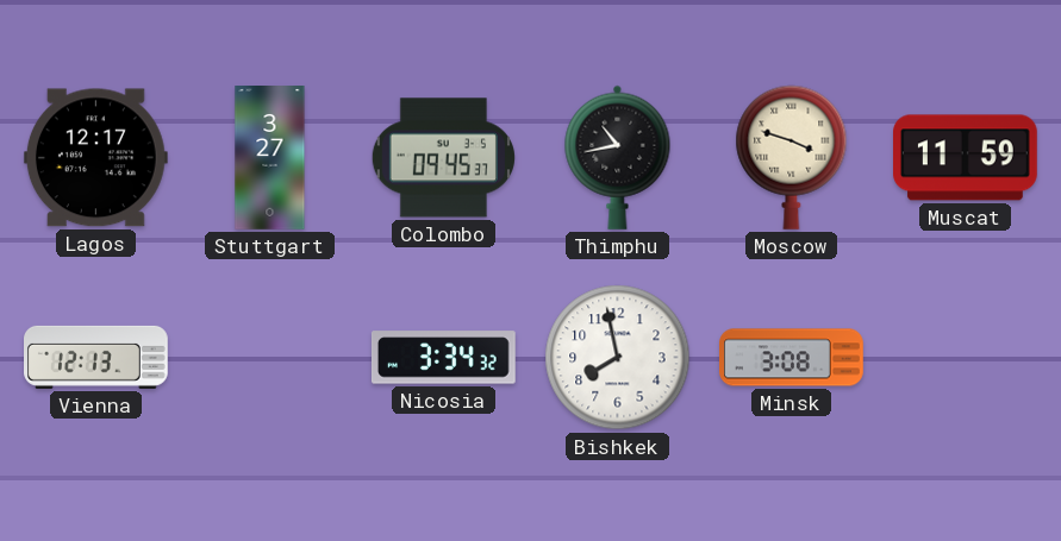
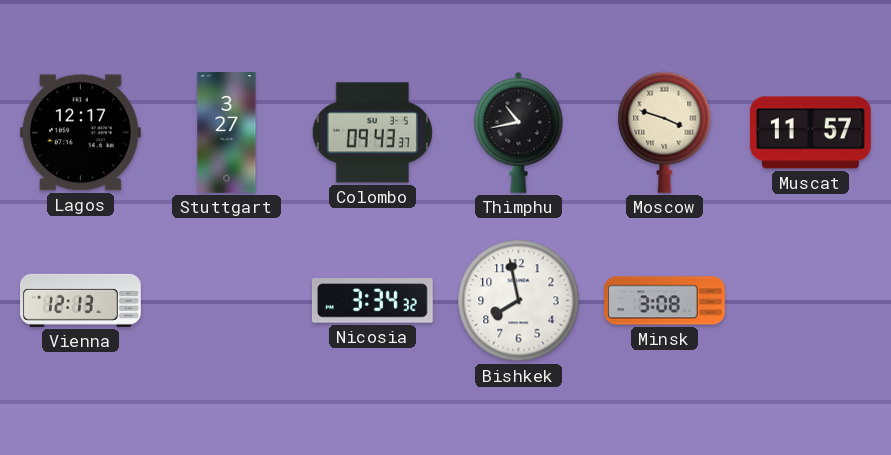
Colombo: 09:45 -> 09:43 (372, 133)
Muscat: 11:59 -> 11:57 (811, 133)
